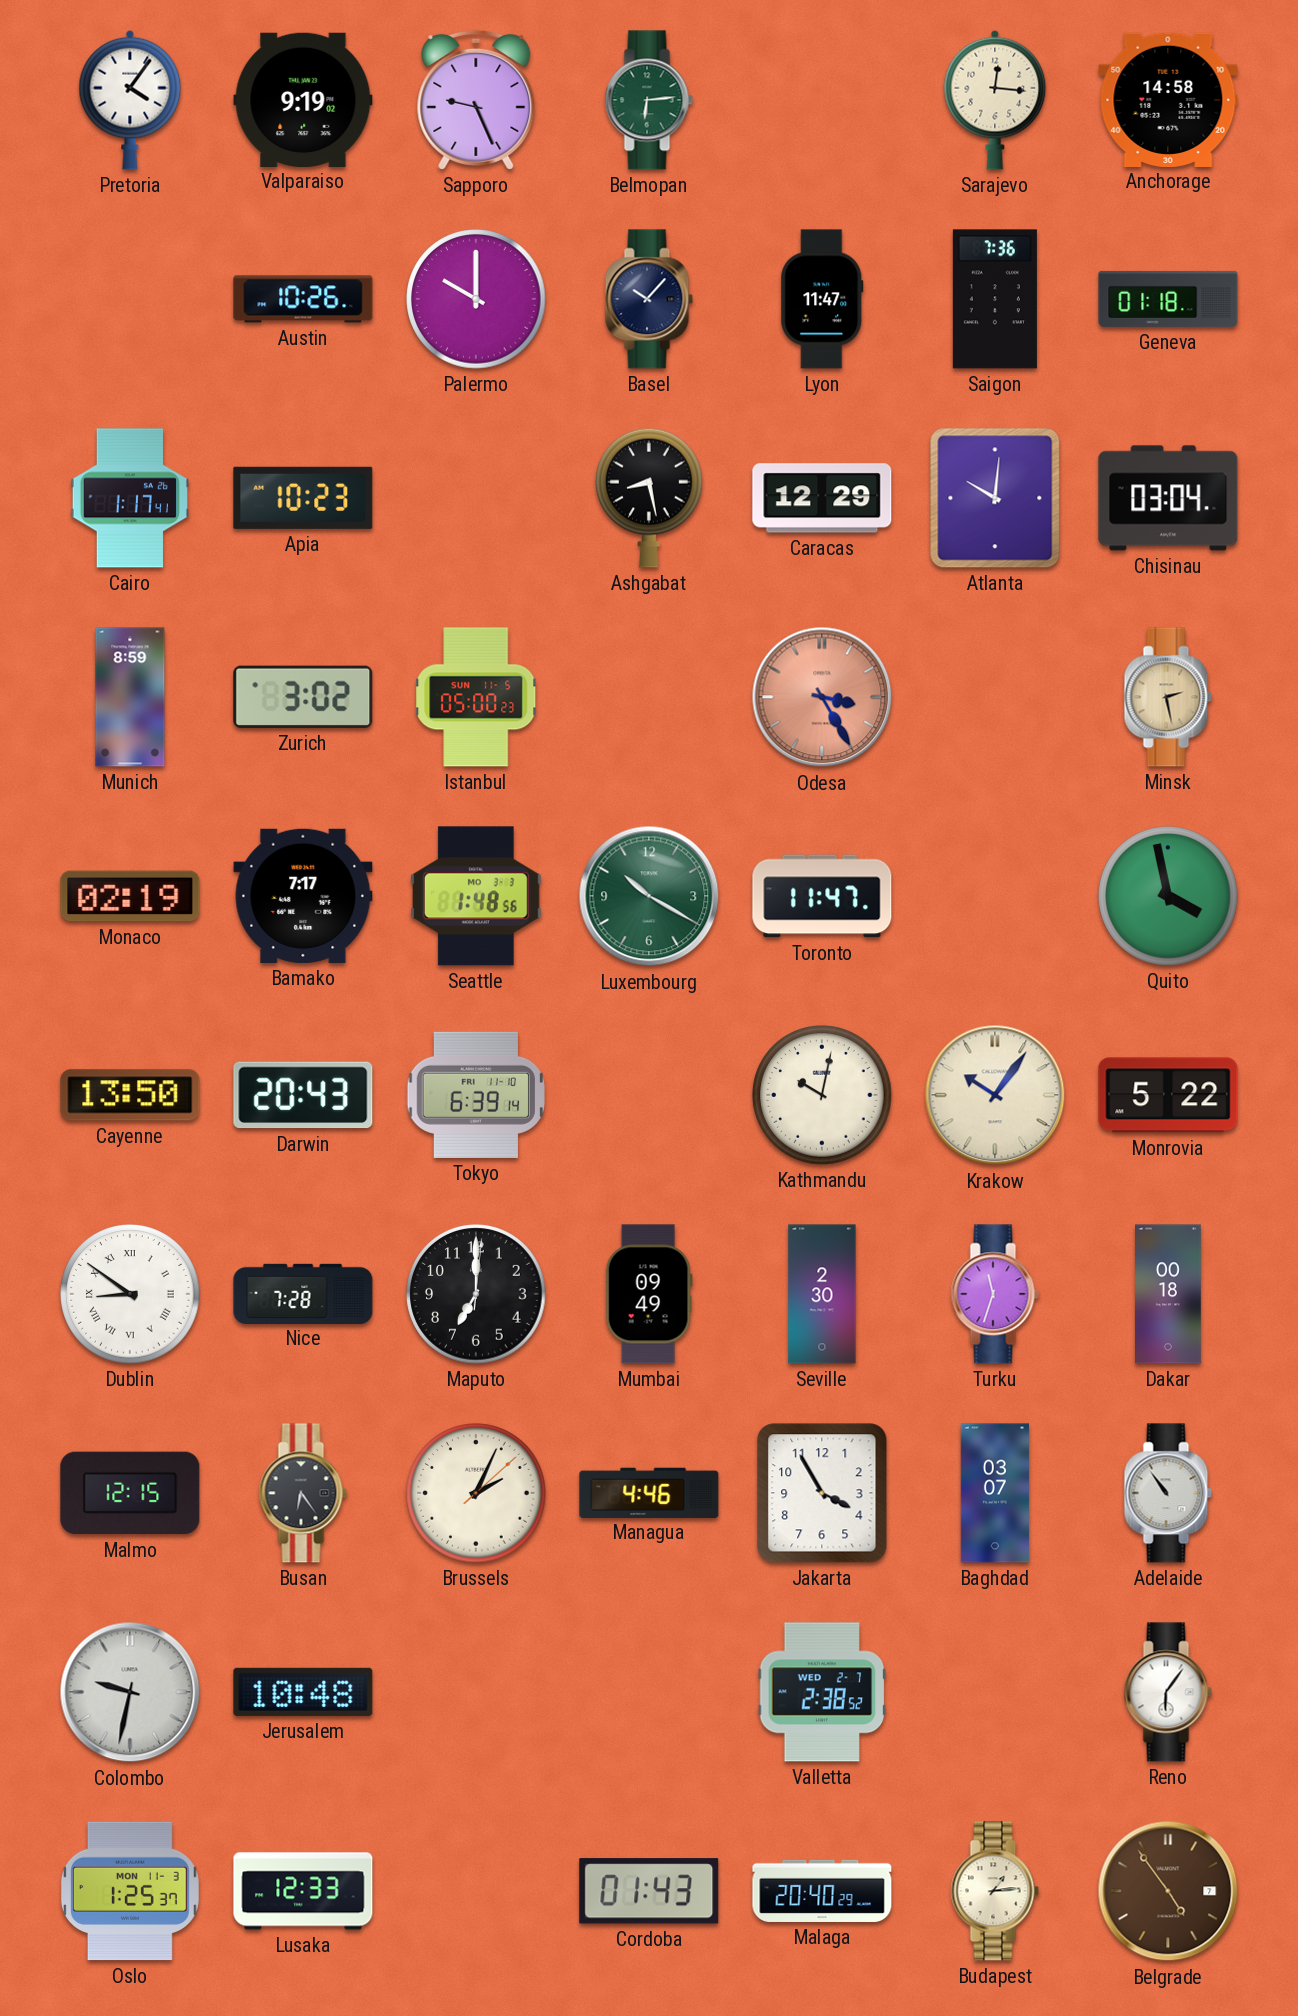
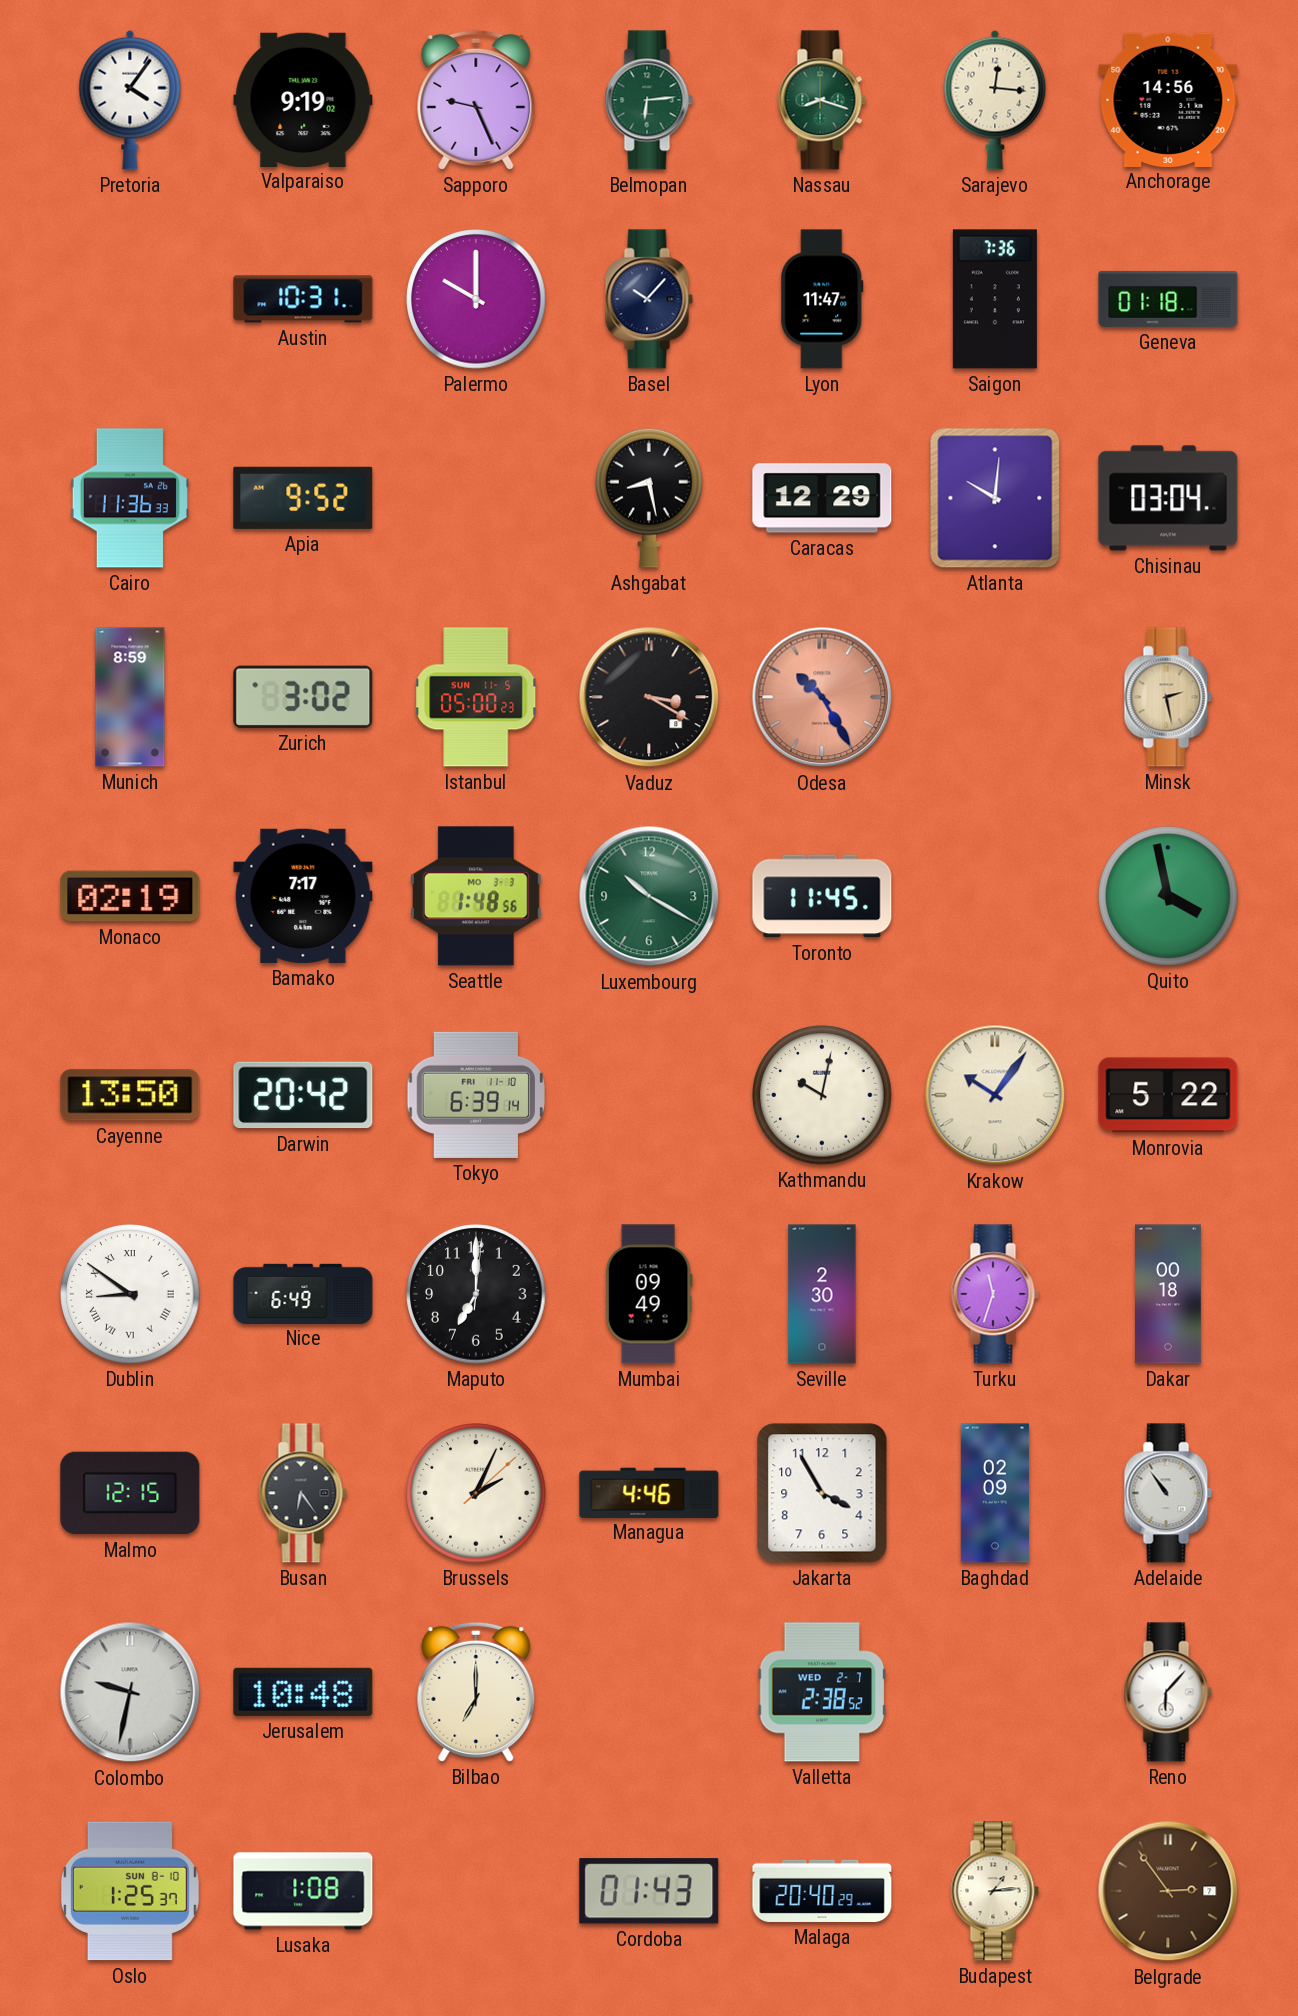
Nassau: none -> 8:18 (822, 100)
Anchorage: 14:58 -> 14:56 (1168, 99)
Austin: 10:26 -> 10:31 (303, 299)
Cairo: 1:17 -> 11:36 (129, 498)
Apia: 10:23 -> 9:52 (303, 498)
Vaduz: none -> 3:20 (649, 697)
Odesa: 3:25 -> 10:25 (822, 697)
Toronto: 11:47 -> 11:45 (822, 896)
Darwin: 20:43 -> 20:42 (303, 1095)
Nice: 7:28 -> 6:49 (303, 1293)
Baghdad: 03:07 -> 02:09 (995, 1493)
Bilbao: none -> 7:00 (476, 1692)
Reno: 6:06 -> 6:07 (1168, 1692)
Oslo date: MON 11-3 -> SUN 8-10 (130, 1891)
Lusaka: 12:33 -> 1:08 (303, 1891)
Belgrade: 4:54 -> 2:54 (1168, 1891)
